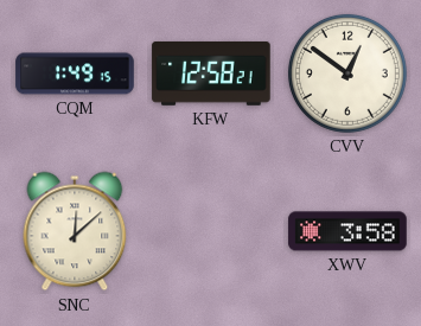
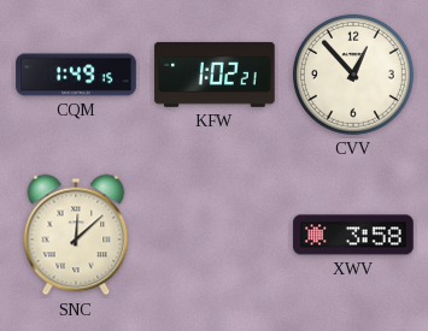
KFW: 12:58 -> 1:02 (215, 75)
CVV: 12:51 -> 12:53 (353, 75)
